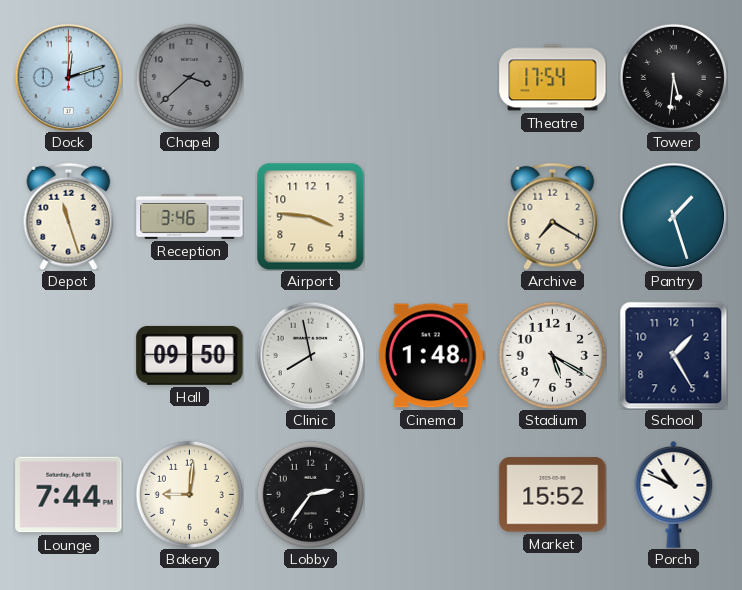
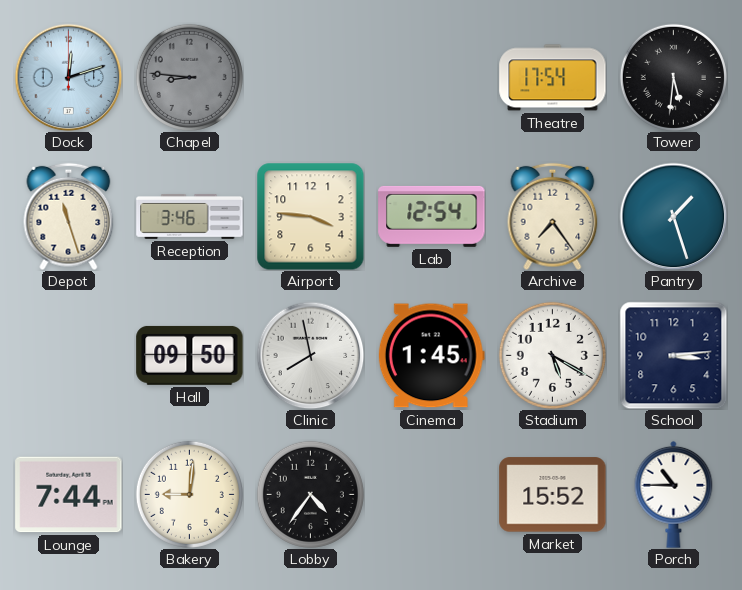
Chapel: 3:38 -> 8:46 (189, 77)
Lab: none -> 12:54 (432, 216)
Archive: 7:20 -> 7:24 (553, 216)
Cinema: 1:48 -> 1:45 (431, 356)
School: 1:25 -> 3:14 (673, 355)
Lobby: 2:36 -> 4:36 (310, 494)
Porch: 10:49 -> 10:45 (674, 494)
